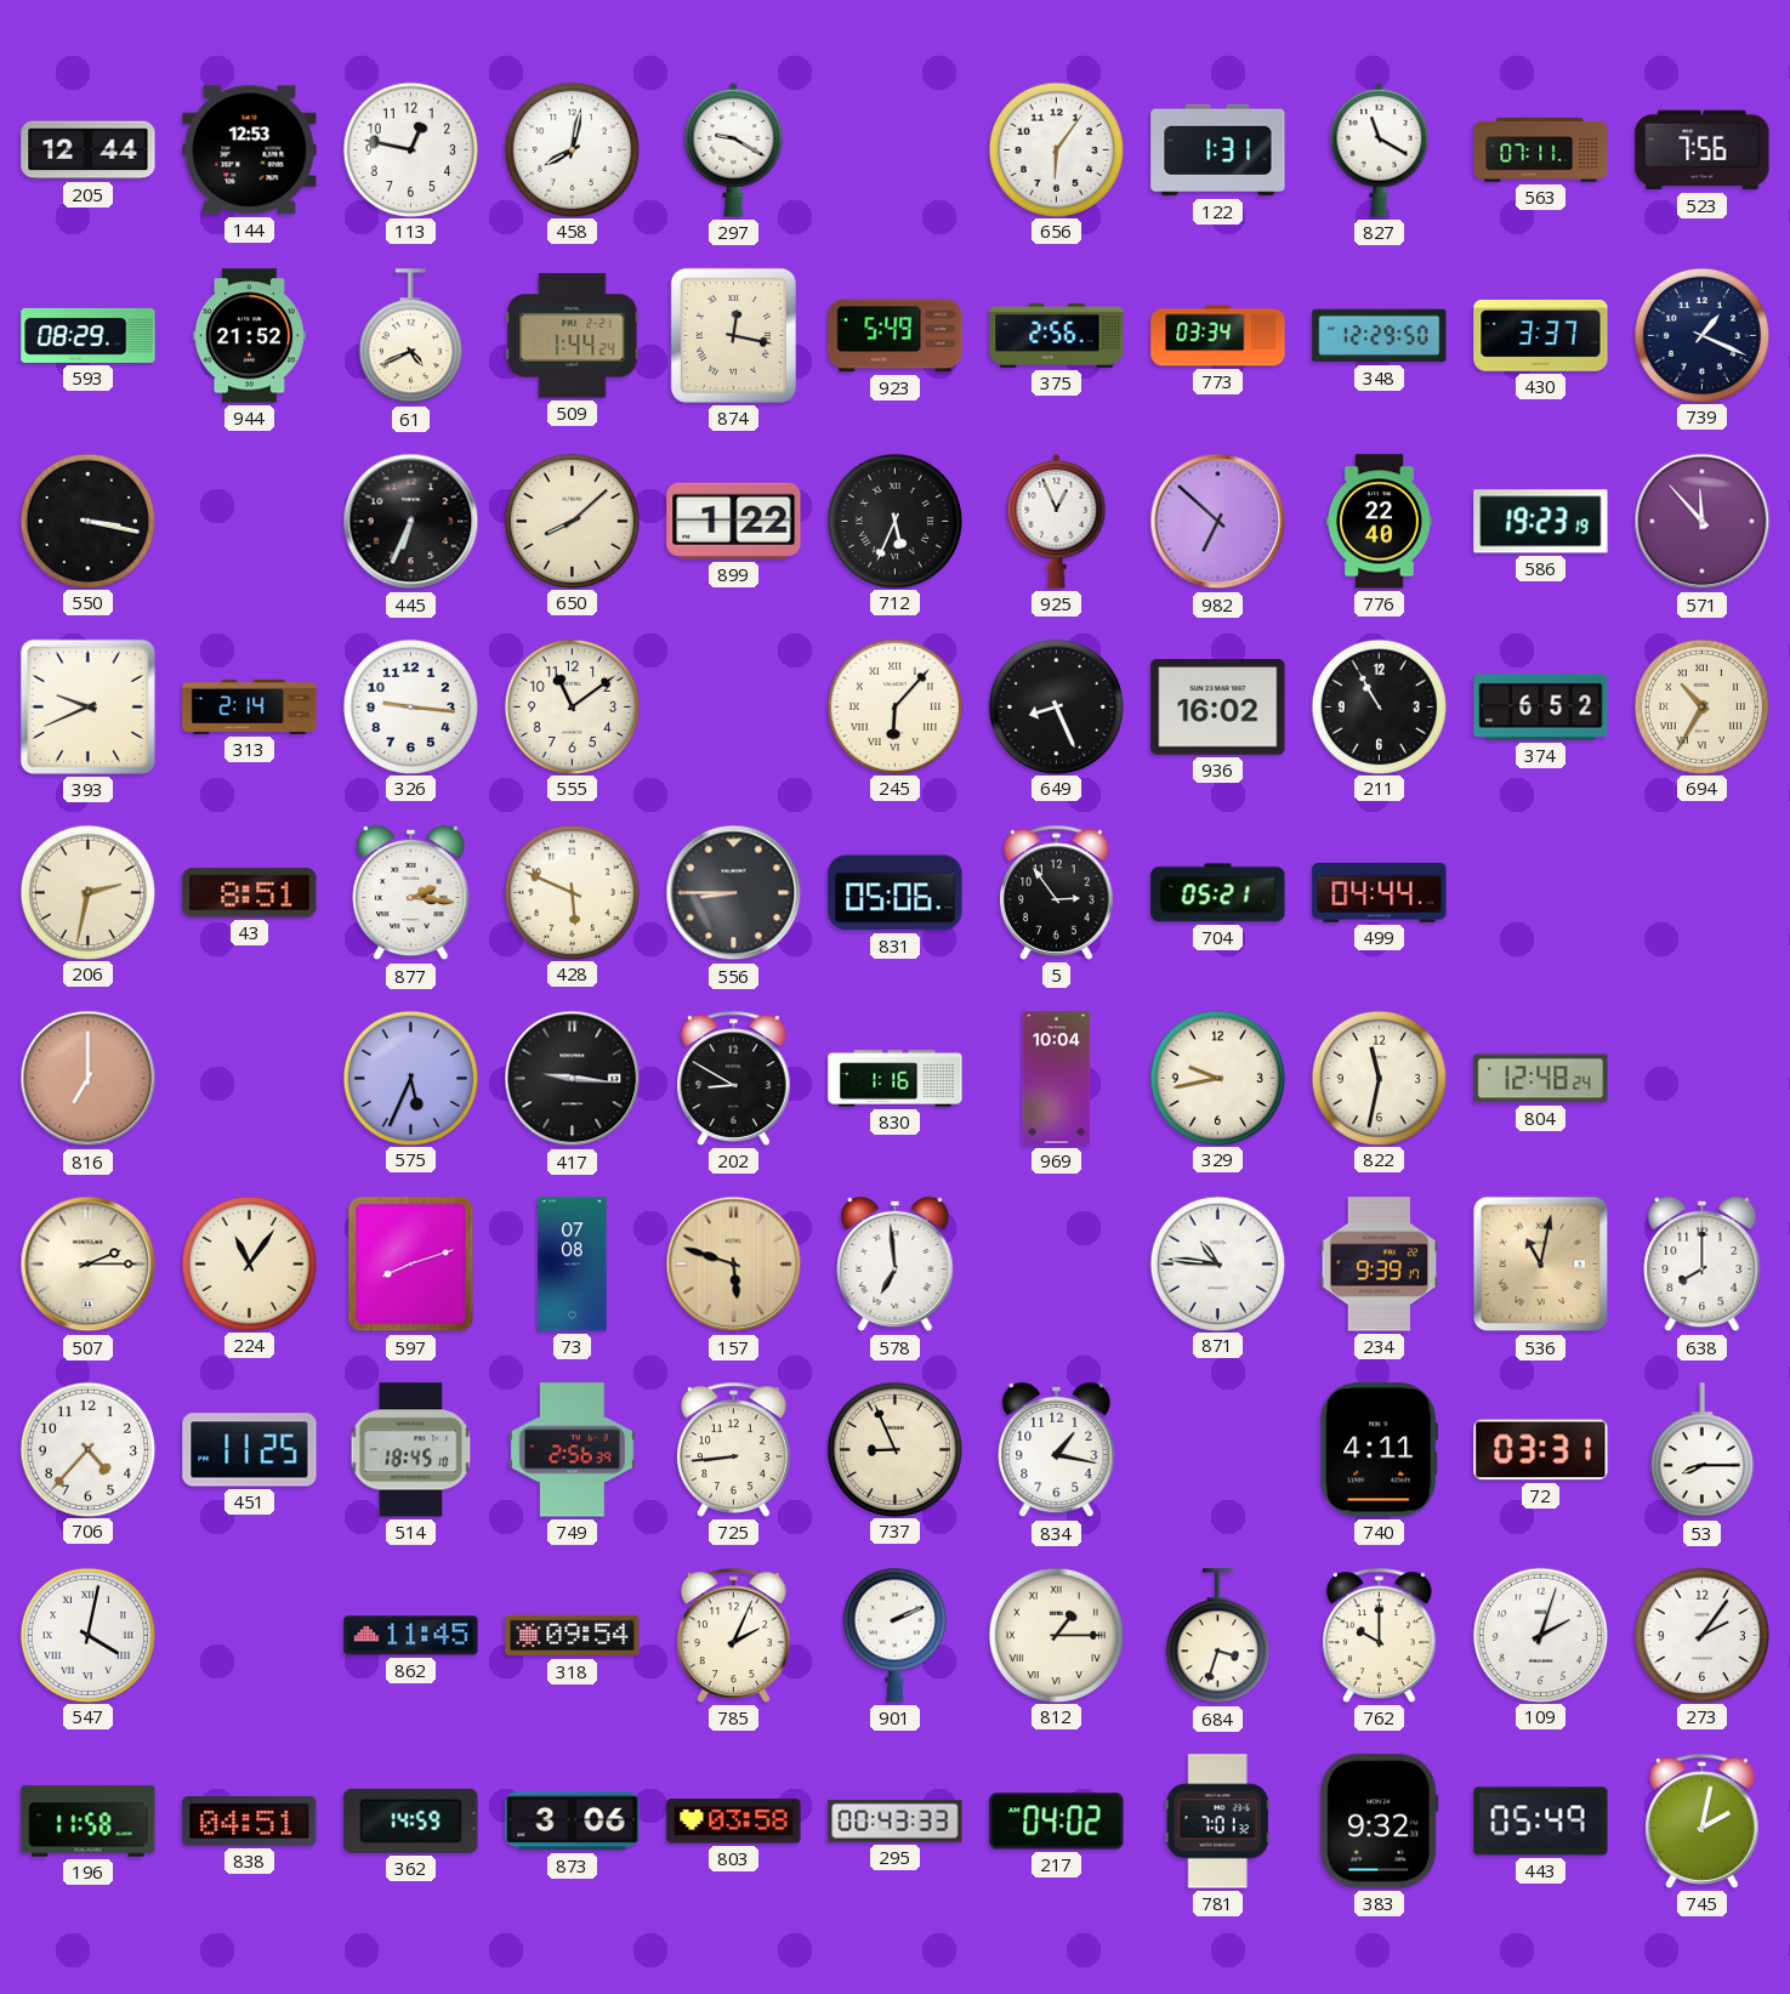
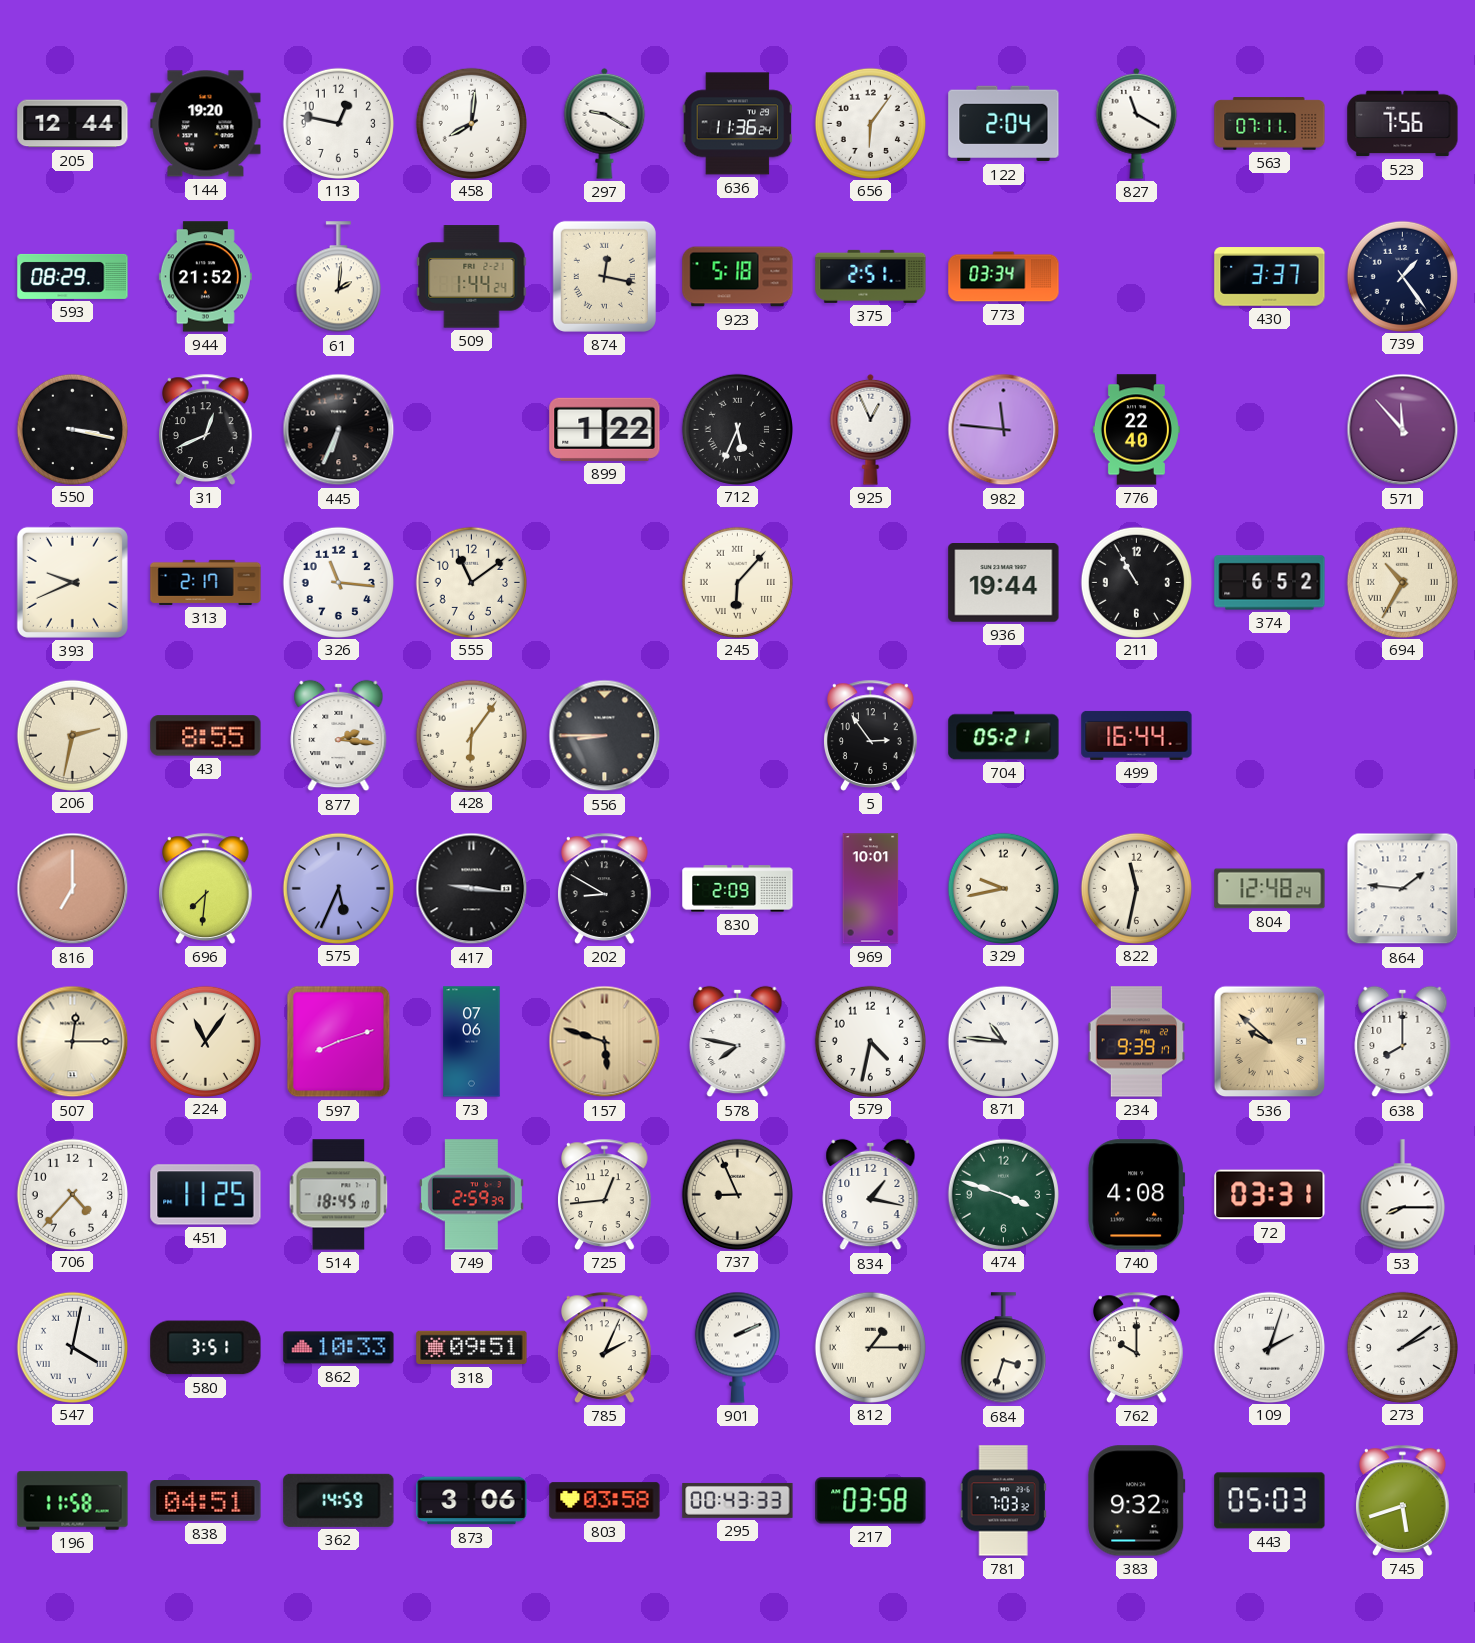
144: 12:53 -> 19:20 (206, 124)
458: 8:02 -> 8:01 (471, 123)
636: none -> 11:36 (738, 124)
122: 1:31 -> 2:04 (1004, 124)
61: 4:41 -> 2:01 (338, 277)
923: 5:49 -> 5:18 (738, 277)
375: 2:56 -> 2:51 (871, 276)
348: 12:29 -> none (1380, 336)
739: 1:19 -> 1:24 (1402, 276)
31: none -> 12:41 (206, 429)
650: 8:08 -> none (572, 521)
982: 6:52 -> 11:46 (1004, 430)
586: 19:23 -> none (1541, 522)
313: 2:14 -> 2:17 (206, 582)
326: 9:16 -> 11:16 (338, 582)
649: 8:26 -> none (1056, 706)
936: 16:02 -> 19:44 (1004, 583)
43: 8:51 -> 8:55 (206, 736)
428: 5:49 -> 6:06 (471, 735)
831: 05:06 -> none (896, 893)
499: 04:44 -> 16:44 (1137, 735)
696: none -> 7:31 (206, 888)
830: 1:16 -> 2:09 (738, 889)
969: 10:04 -> 10:01 (871, 889)
864: none -> 1:46 (1403, 889)
507: 2:15 -> 12:15 (73, 1042)
73: 07:08 -> 07:06 (472, 1042)
578: 6:59 -> 7:47 (738, 1042)
579: none -> 4:32 (870, 1041)
536: 11:02 -> 9:52 (1270, 1042)
749: 2:56 -> 2:59 (471, 1195)
725: 8:44 -> 12:44 (605, 1194)
474: none -> 3:48 (1003, 1194)
740: 4:11 -> 4:08 (1137, 1195)
580: none -> 3:51 (206, 1348)
862: 11:45 -> 10:33 (339, 1348)
318: 09:54 -> 09:51 (472, 1348)
273: 2:06 -> 2:09 (1402, 1347)
217: 04:02 -> 03:58 (871, 1501)
781: 7:01 -> 7:03 (1003, 1501)
443: 05:49 -> 05:03 (1270, 1501)
745: 2:02 -> 5:42 (1403, 1500)
